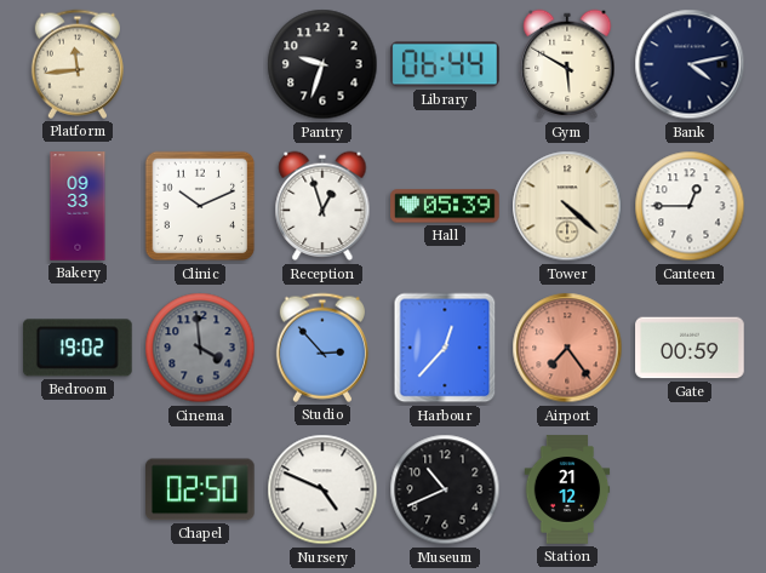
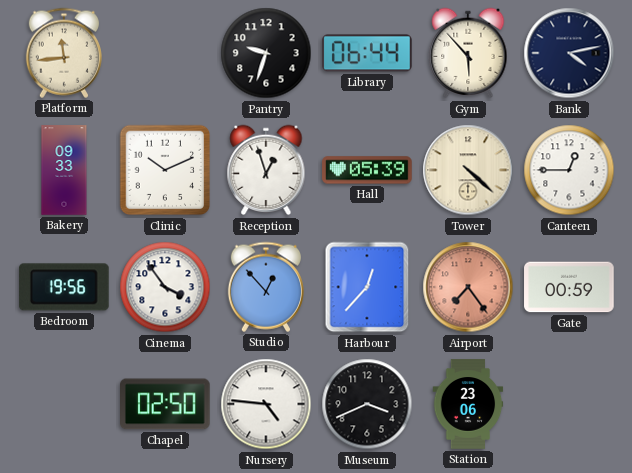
Gym: 5:50 -> 5:53 (468, 53)
Bedroom: 19:02 -> 19:56 (65, 287)
Cinema: 3:59 -> 3:54 (165, 287)
Cinema dial: grey -> white (165, 287)
Studio: 2:53 -> 12:53 (266, 287)
Nursery: 4:49 -> 4:46 (266, 404)
Museum: 10:41 -> 3:41 (367, 404)
Station: 21:12 -> 23:06 (468, 404)
